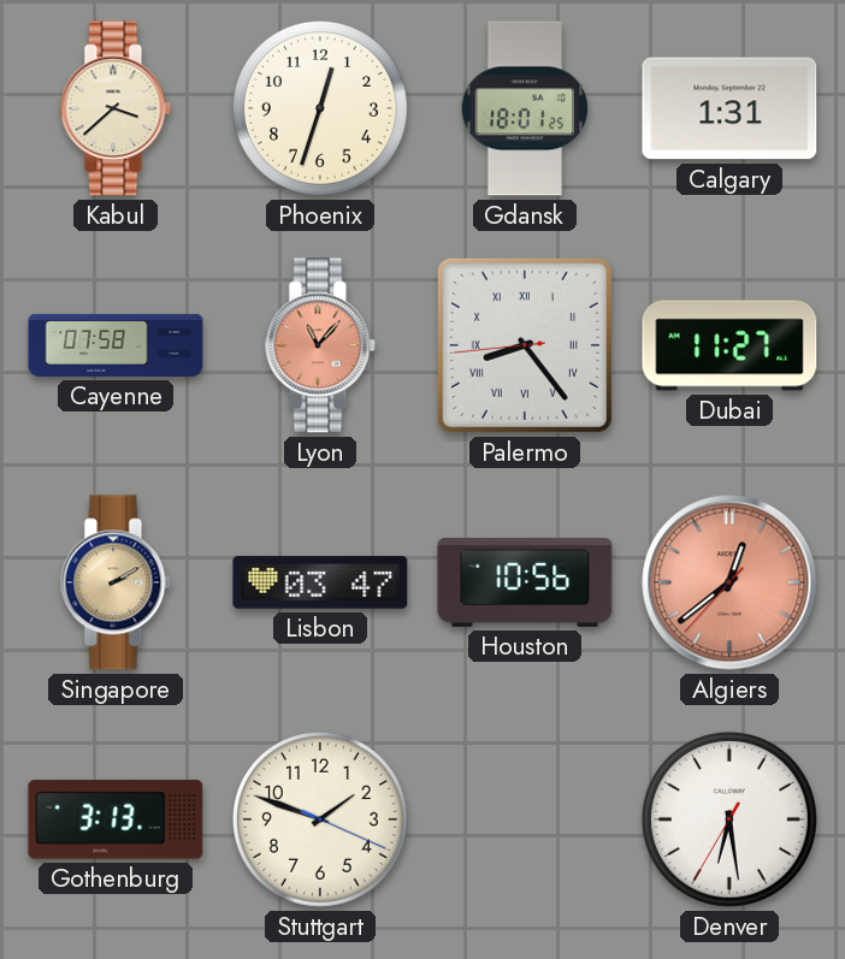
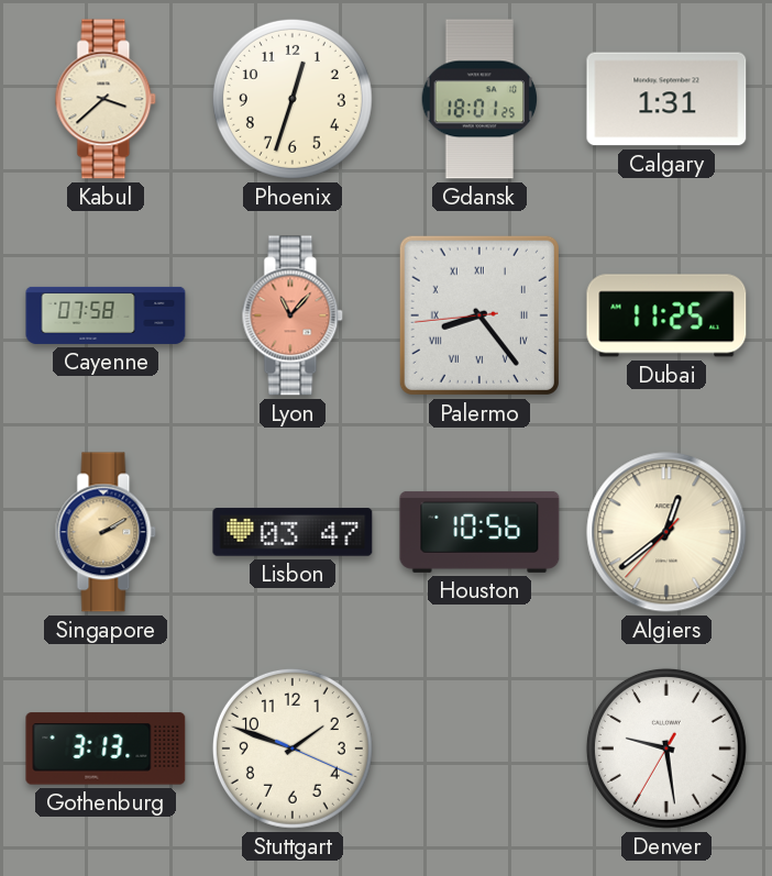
Dubai: 11:27 -> 11:25 (666, 315)
Algiers dial: salmon -> cream (666, 532)
Denver: 6:28 -> 9:28 (666, 749)
